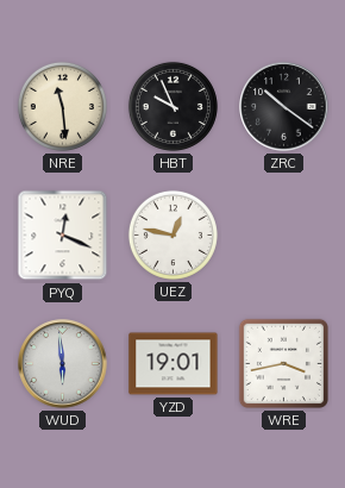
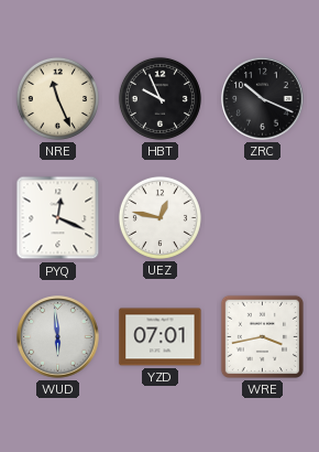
NRE: 11:29 -> 11:26 (57, 98)
ZRC: 10:21 -> 10:19 (263, 99)
YZD: 19:01 -> 07:01 (161, 337)
